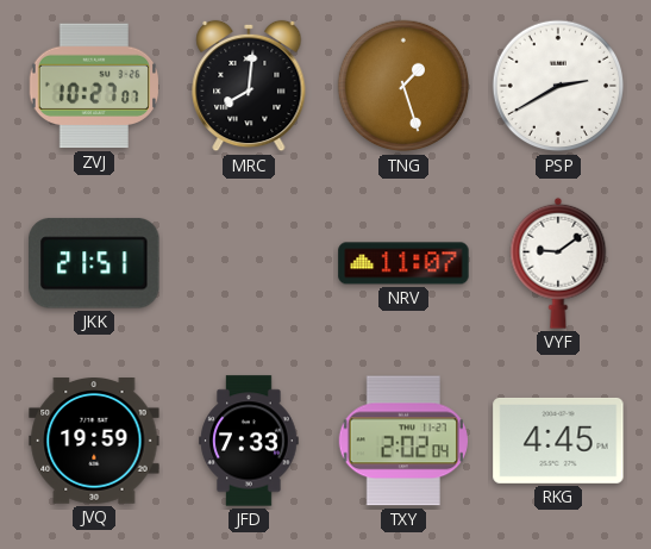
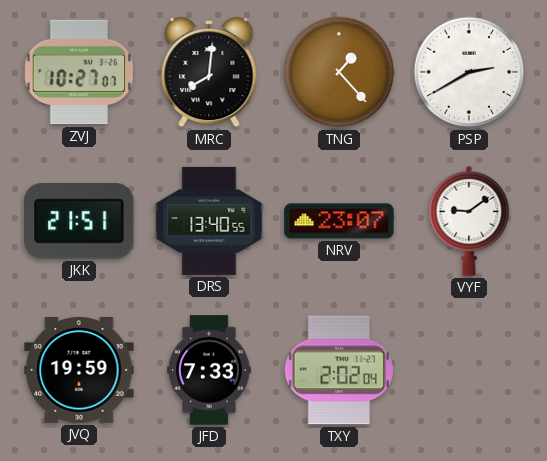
TNG: 1:27 -> 1:23 (339, 72)
DRS: none -> 13:40 (209, 221)
NRV: 11:07 -> 23:07 (339, 221)
RKG: 4:45 -> none (558, 441)
